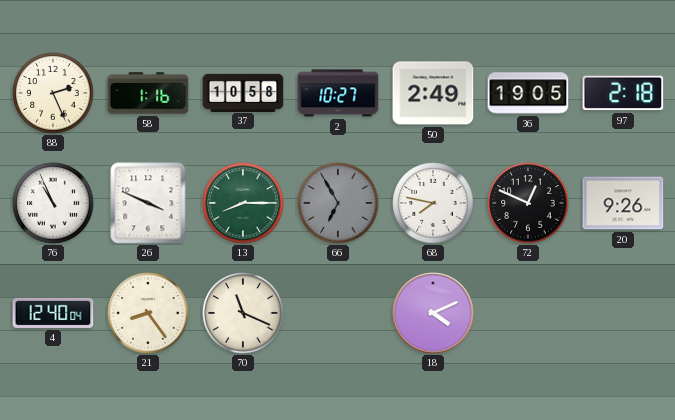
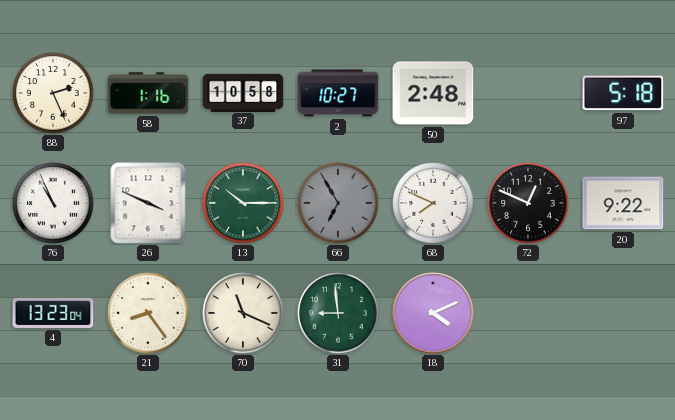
50: 2:49 -> 2:48 (433, 93)
36: 19:05 -> none (528, 93)
97: 2:18 -> 5:18 (623, 93)
13: 8:15 -> 10:15 (243, 203)
68: 7:47 -> 7:49 (433, 203)
20: 9:26 -> 9:22 (623, 203)
4: 12:40 -> 13:23 (53, 313)
31: none -> 8:59 (338, 313)
